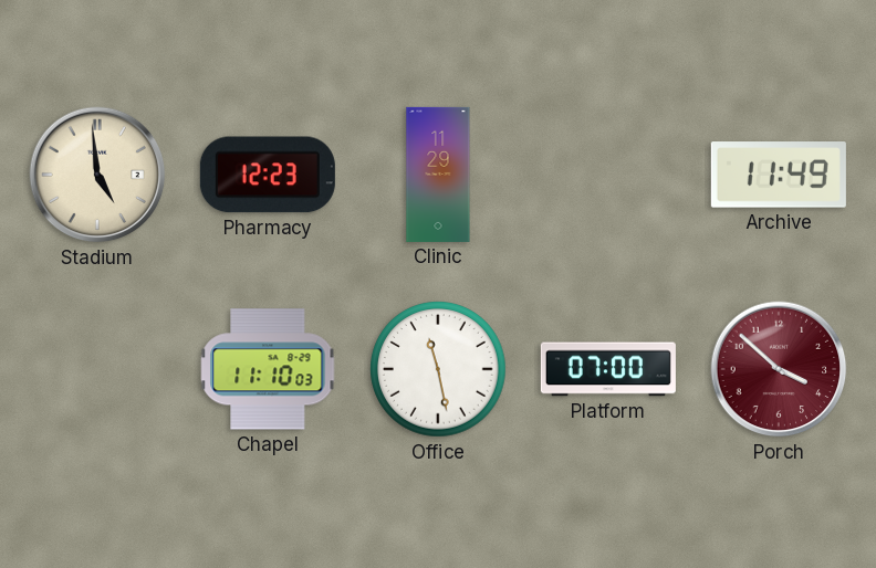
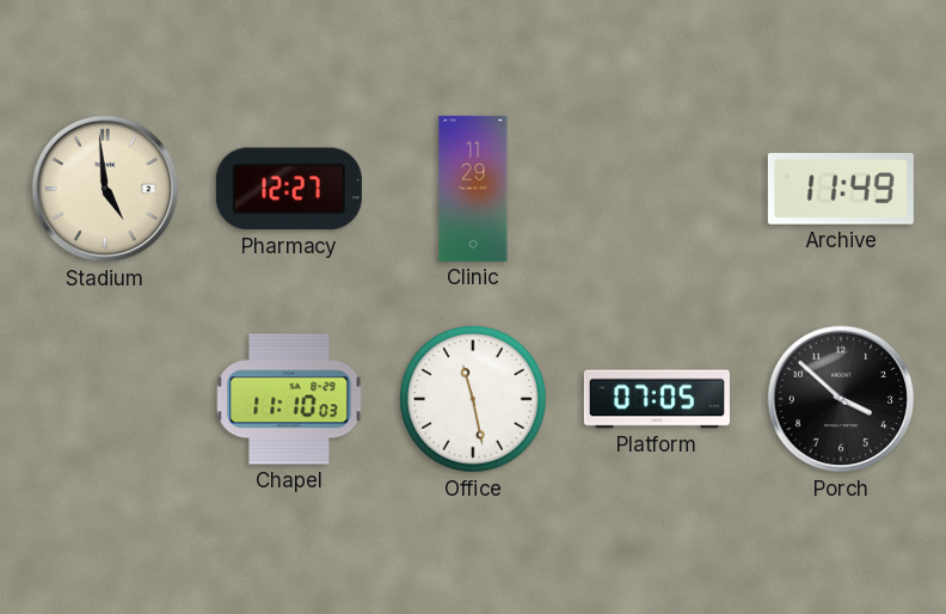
Pharmacy: 12:23 -> 12:27 (289, 189)
Platform: 07:00 -> 07:05 (657, 399)
Porch dial: burgundy -> black (841, 399)
